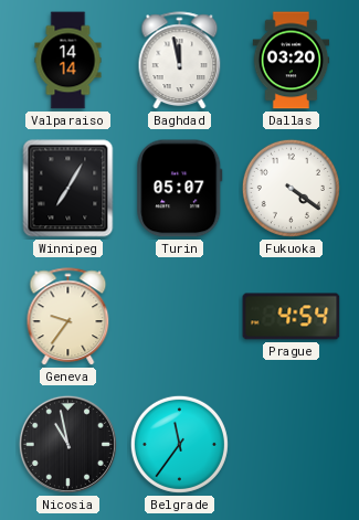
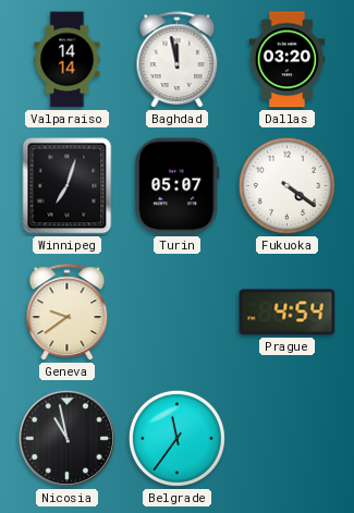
Winnipeg: 7:05 -> 7:03 (68, 186)
Geneva: 9:36 -> 9:39 (68, 313)
